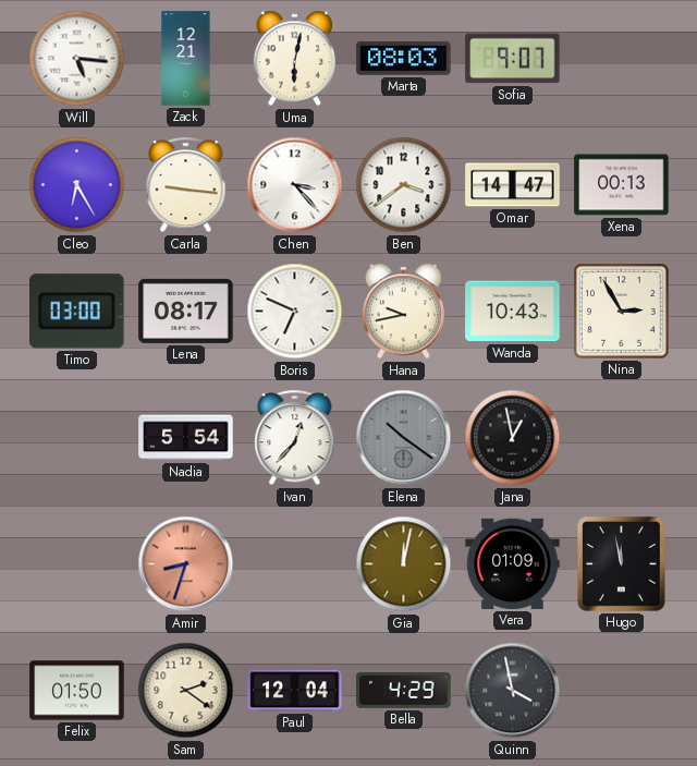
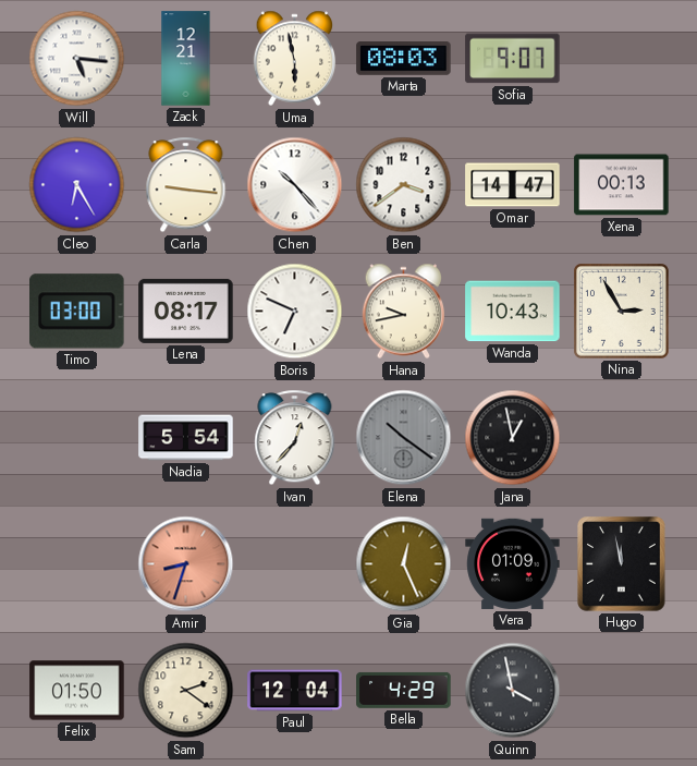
Uma: 6:02 -> 5:58 (295, 59)
Chen: 3:23 -> 10:23 (295, 185)
Gia: 12:02 -> 12:26 (404, 564)
